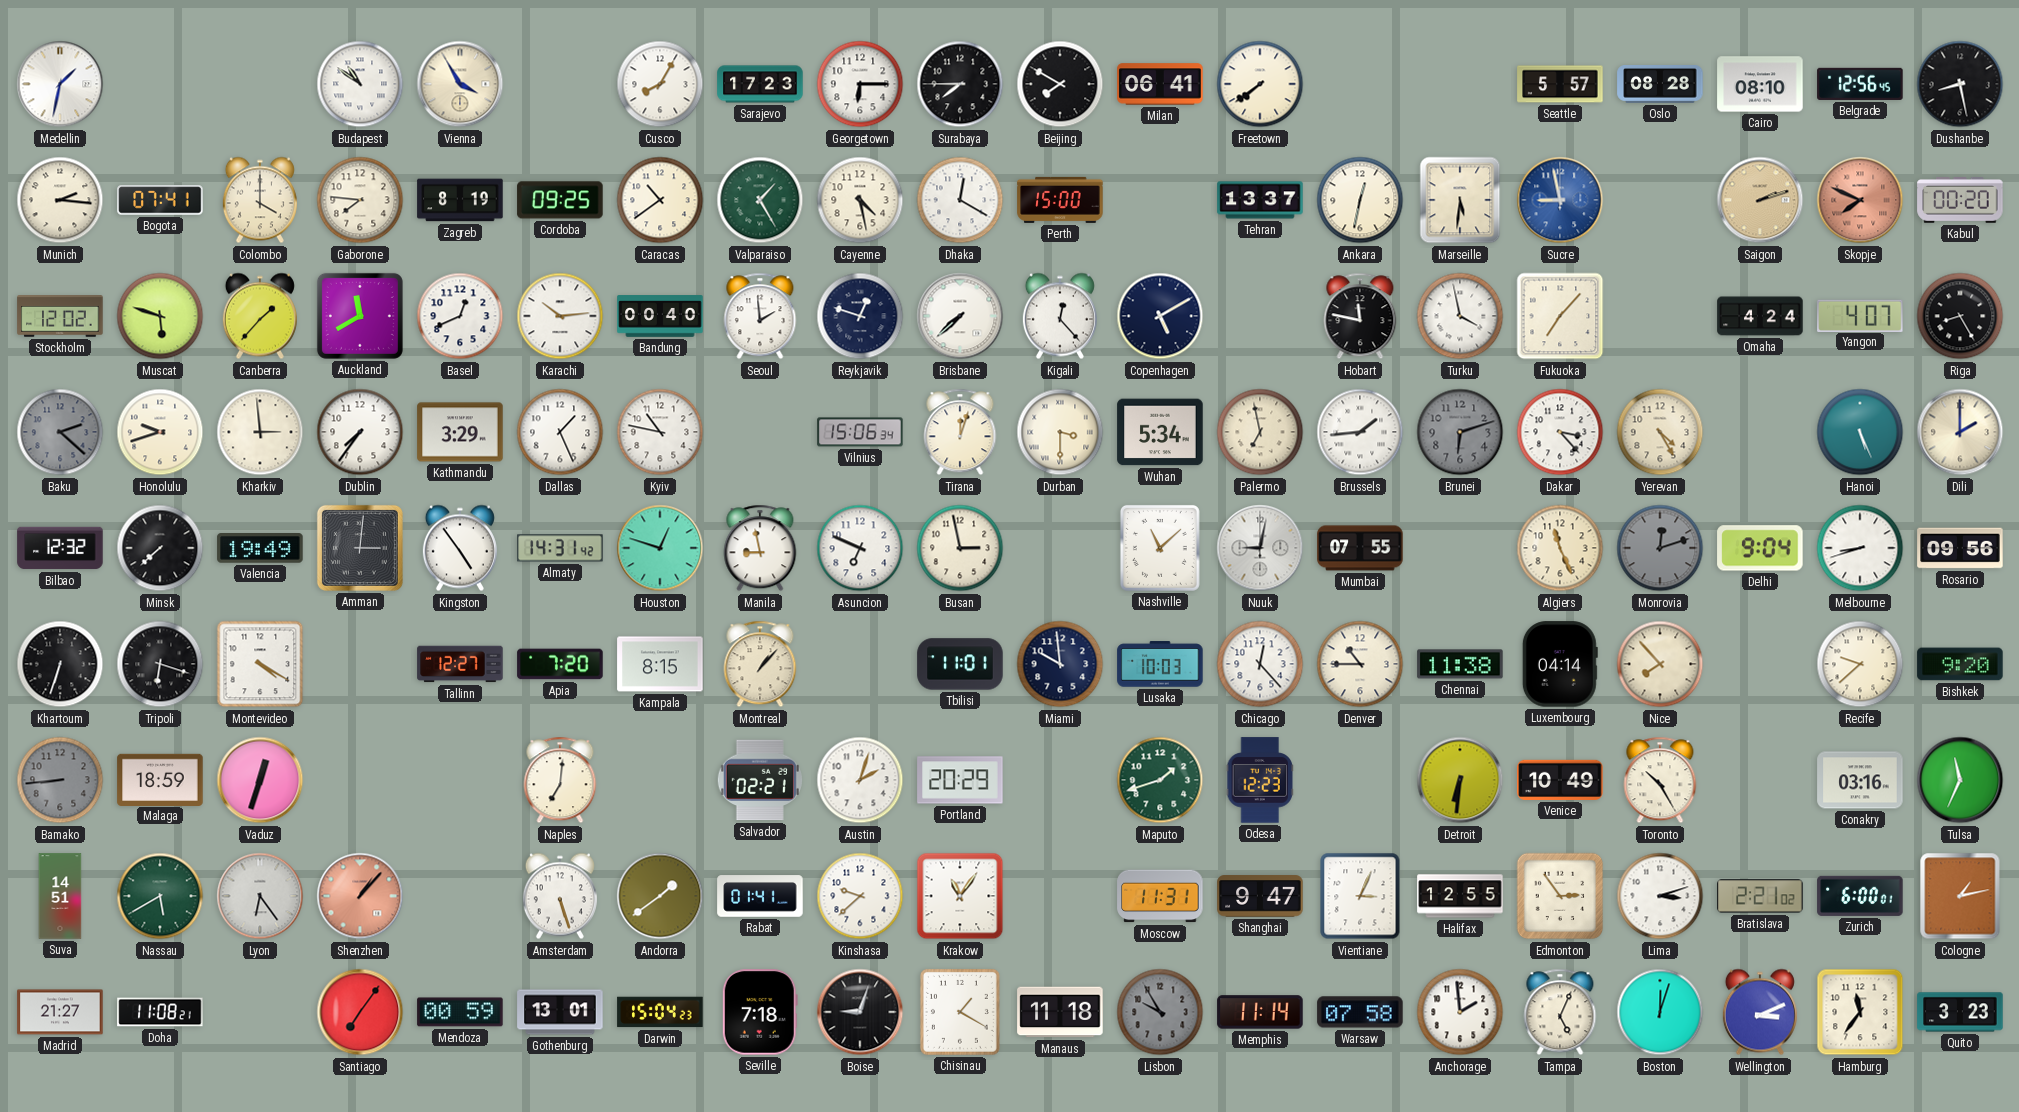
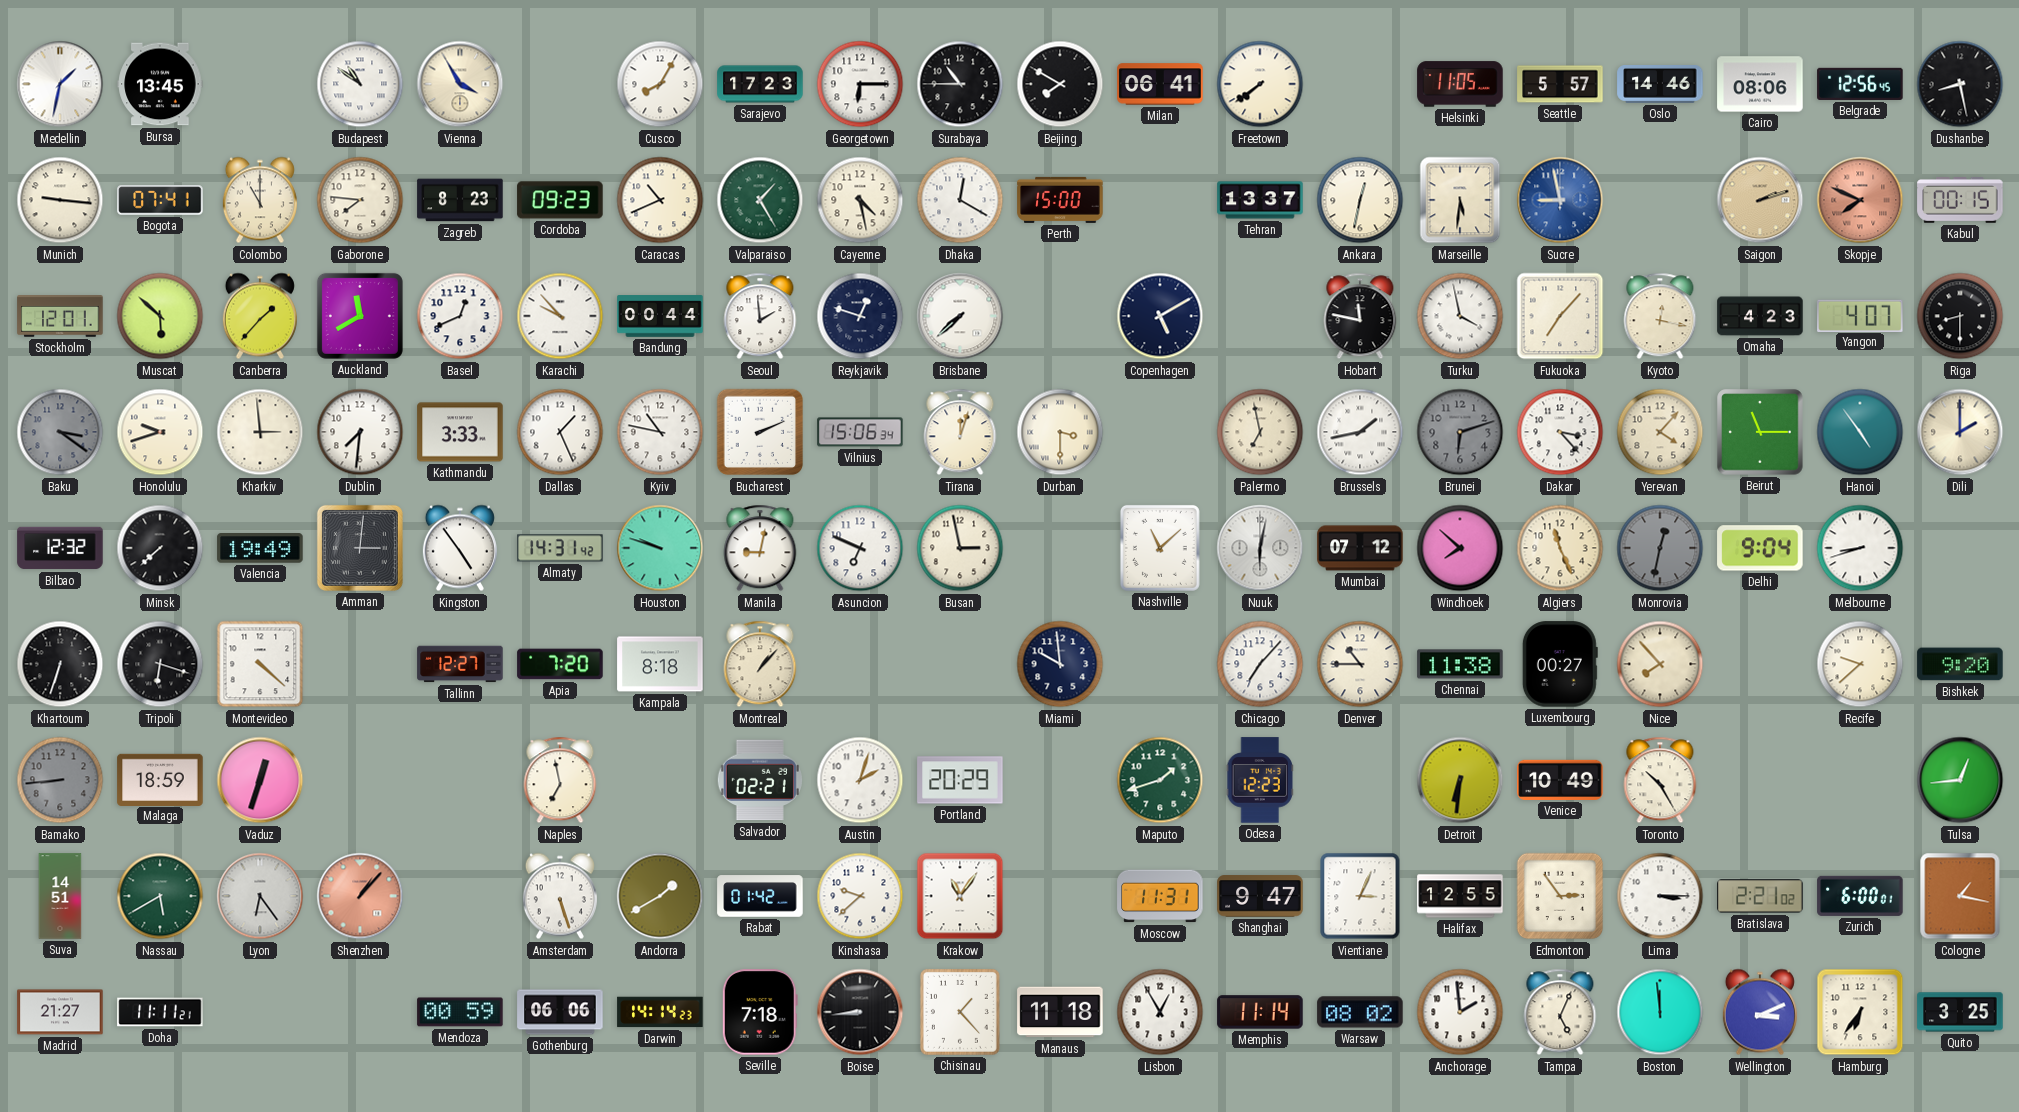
Bursa: none -> 13:45 (160, 84)
Surabaya: 7:45 -> 10:45 (960, 84)
Helsinki: none -> 11:05 (1460, 84)
Oslo: 08:28 -> 14:46 (1660, 85)
Cairo: 08:10 -> 08:06 (1760, 84)
Munich: 2:16 -> 9:16 (60, 200)
Colombo: 4:00 -> 11:00 (260, 200)
Zagreb: 8:19 -> 8:23 (460, 200)
Cordoba: 09:25 -> 09:23 (560, 200)
Caracas: 10:39 -> 10:41 (660, 200)
Kabul: 00:20 -> 00:15 (1960, 201)
Stockholm: 12:02 -> 12:01 (60, 316)
Muscat: 5:48 -> 5:52 (160, 316)
Karachi: 10:14 -> 9:53 (560, 316)
Bandung: 00:40 -> 00:44 (660, 316)
Kigali: 12:23 -> none (1060, 316)
Kyoto: none -> 12:17 (1660, 316)
Omaha: 4:24 -> 4:23 (1760, 316)
Riga: 8:25 -> 8:30 (1960, 316)
Baku: 2:22 -> 3:21 (60, 432)
Dublin: 7:36 -> 7:31 (360, 432)
Kathmandu: 3:29 -> 3:33 (460, 432)
Bucharest: none -> 2:11 (760, 432)
Wuhan: 5:34 -> none (1160, 432)
Brussels: 1:44 -> 1:43 (1360, 432)
Yerevan: 4:25 -> 4:07 (1660, 432)
Beirut: none -> 11:15 (1760, 432)
Hanoi: 5:26 -> 4:54 (1860, 432)
Houston: 12:48 -> 9:48 (660, 548)
Manila: 8:58 -> 9:02 (760, 548)
Nuuk: 9:02 -> 6:02 (1260, 548)
Mumbai: 07:55 -> 07:12 (1360, 548)
Windhoek: none -> 7:52 (1460, 548)
Monrovia: 12:12 -> 12:32 (1660, 548)
Rosario: 09:56 -> none (1960, 548)
Montevideo: 4:20 -> 4:22 (260, 664)
Kampala: 8:15 -> 8:18 (660, 664)
Tbilisi: 11:01 -> none (960, 664)
Lusaka: 10:03 -> none (1160, 664)
Chicago: 12:23 -> 7:07 (1260, 664)
Luxembourg: 04:14 -> 00:27 (1560, 664)
Naples: 7:01 -> 6:58 (560, 780)
Conakry: 03:16 -> none (1860, 780)
Tulsa: 11:34 -> 12:44 (1960, 780)
Andorra: 1:39 -> 1:40 (660, 896)
Rabat: 01:41 -> 01:42 (760, 896)
Lima: 3:12 -> 3:15 (1660, 896)
Cologne: 1:13 -> 1:17 (1960, 896)
Doha: 11:08 -> 11:11 (160, 1012)
Santiago: 7:06 -> none (360, 1012)
Gothenburg: 13:01 -> 06:06 (560, 1012)
Darwin: 15:04 -> 14:14 (660, 1012)
Boise: 9:03 -> 8:44 (860, 1012)
Chisinau: 1:20 -> 1:23 (960, 1012)
Lisbon: 9:55 -> 12:55 (1160, 1012)
Lisbon dial: grey -> white (1160, 1012)
Warsaw: 07:58 -> 08:02 (1360, 1012)
Boston: 12:03 -> 11:59 (1660, 1012)
Hamburg: 11:36 -> 6:36 (1860, 1012)
Quito: 3:23 -> 3:25 (1960, 1012)
